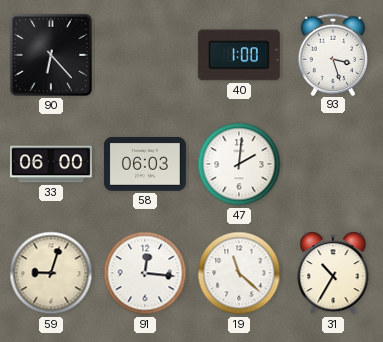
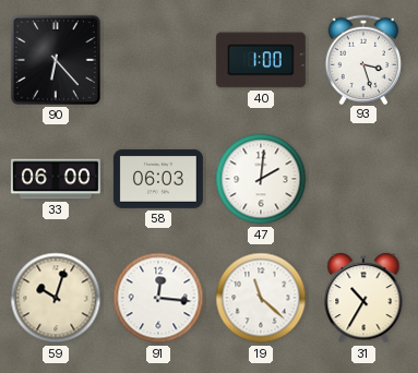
59: 9:03 -> 10:03 (56, 298)
